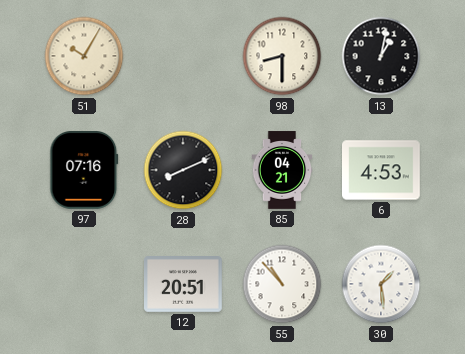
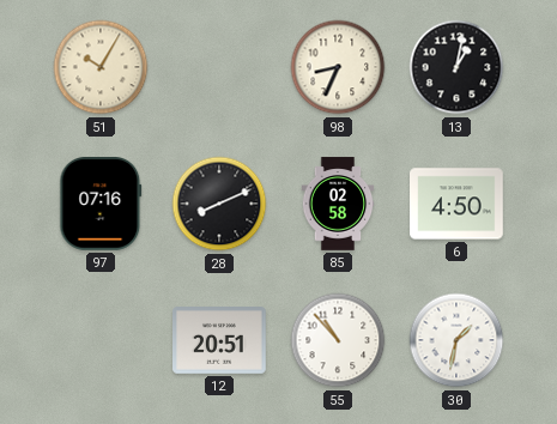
98: 8:30 -> 8:34 (338, 67)
85: 04:21 -> 02:58 (338, 204)
6: 4:53 -> 4:50 (456, 204)
30: 1:29 -> 1:32 (456, 340)
